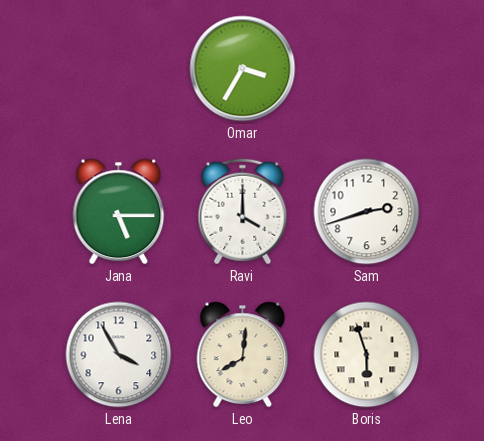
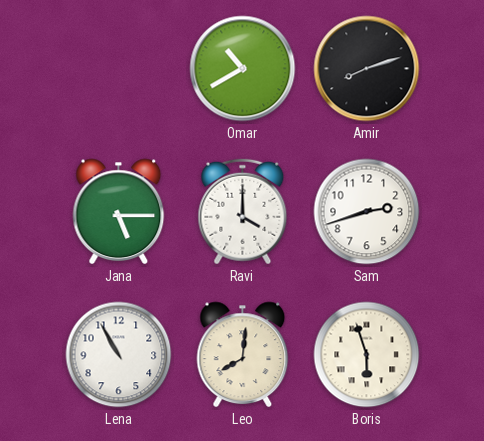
Omar: 3:35 -> 10:40 (243, 69)
Amir: none -> 8:12 (367, 69)
Lena: 3:55 -> 10:55 (119, 355)
